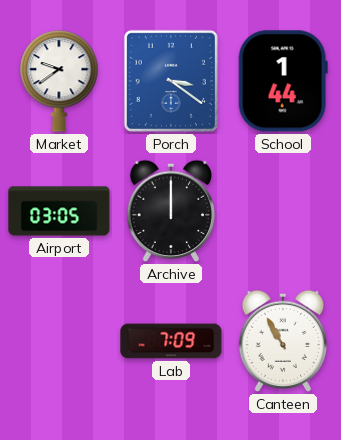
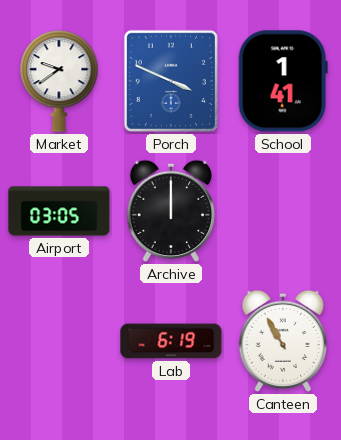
Porch: 3:21 -> 3:49 (171, 81)
School: 1:44 -> 1:41 (283, 81)
Lab: 7:09 -> 6:19 (171, 341)
